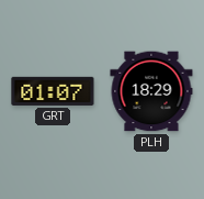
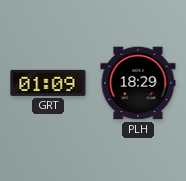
GRT: 01:07 -> 01:09 (48, 83)
